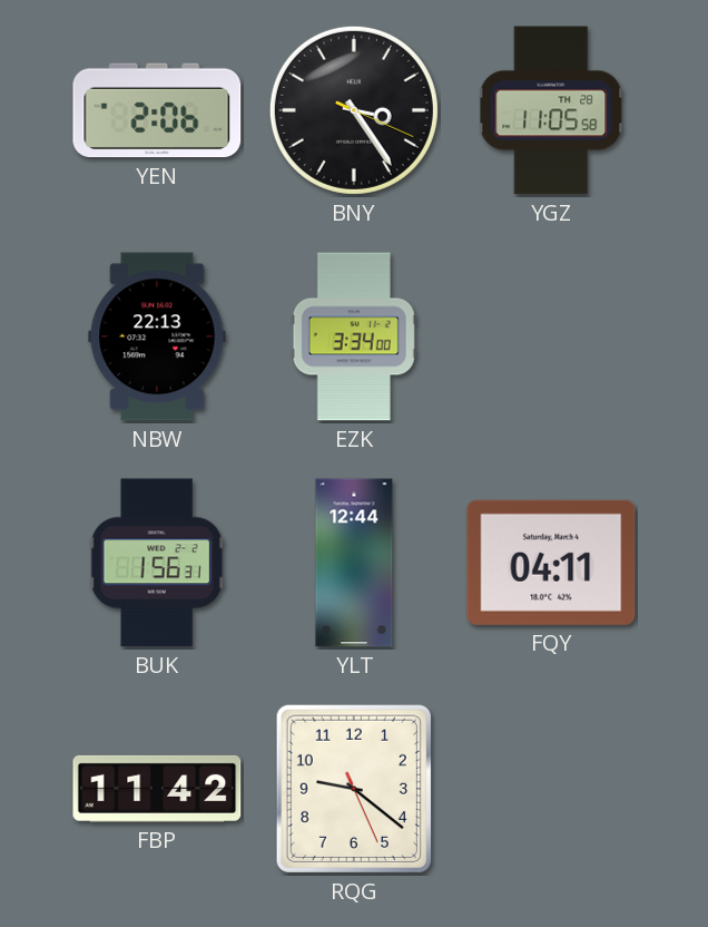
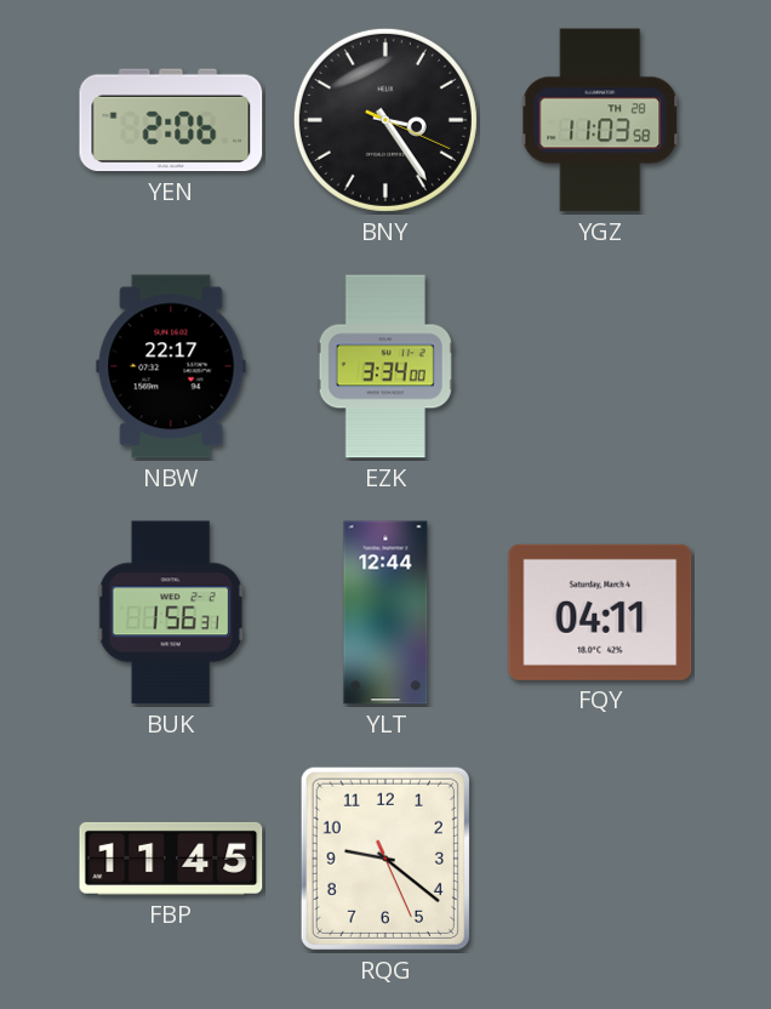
YGZ: 11:05 -> 11:03 (601, 120)
NBW: 22:13 -> 22:17 (171, 366)
FBP: 11:42 -> 11:45 (171, 859)
